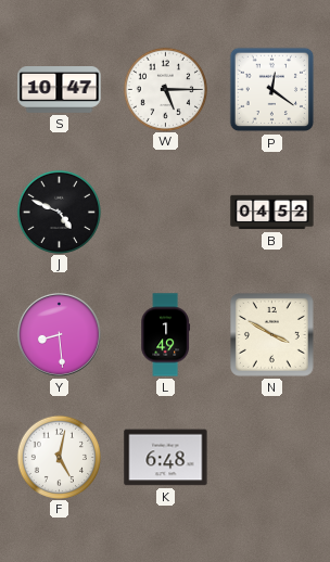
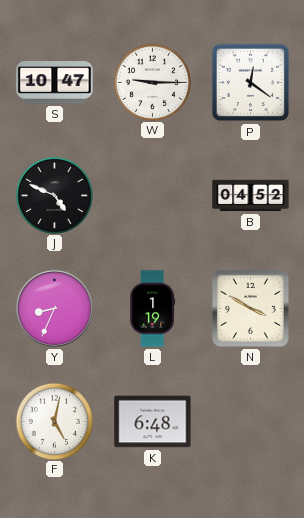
W: 5:15 -> 9:15 (152, 82)
Y: 8:29 -> 8:34 (54, 308)
L: 1:49 -> 1:19 (152, 309)
